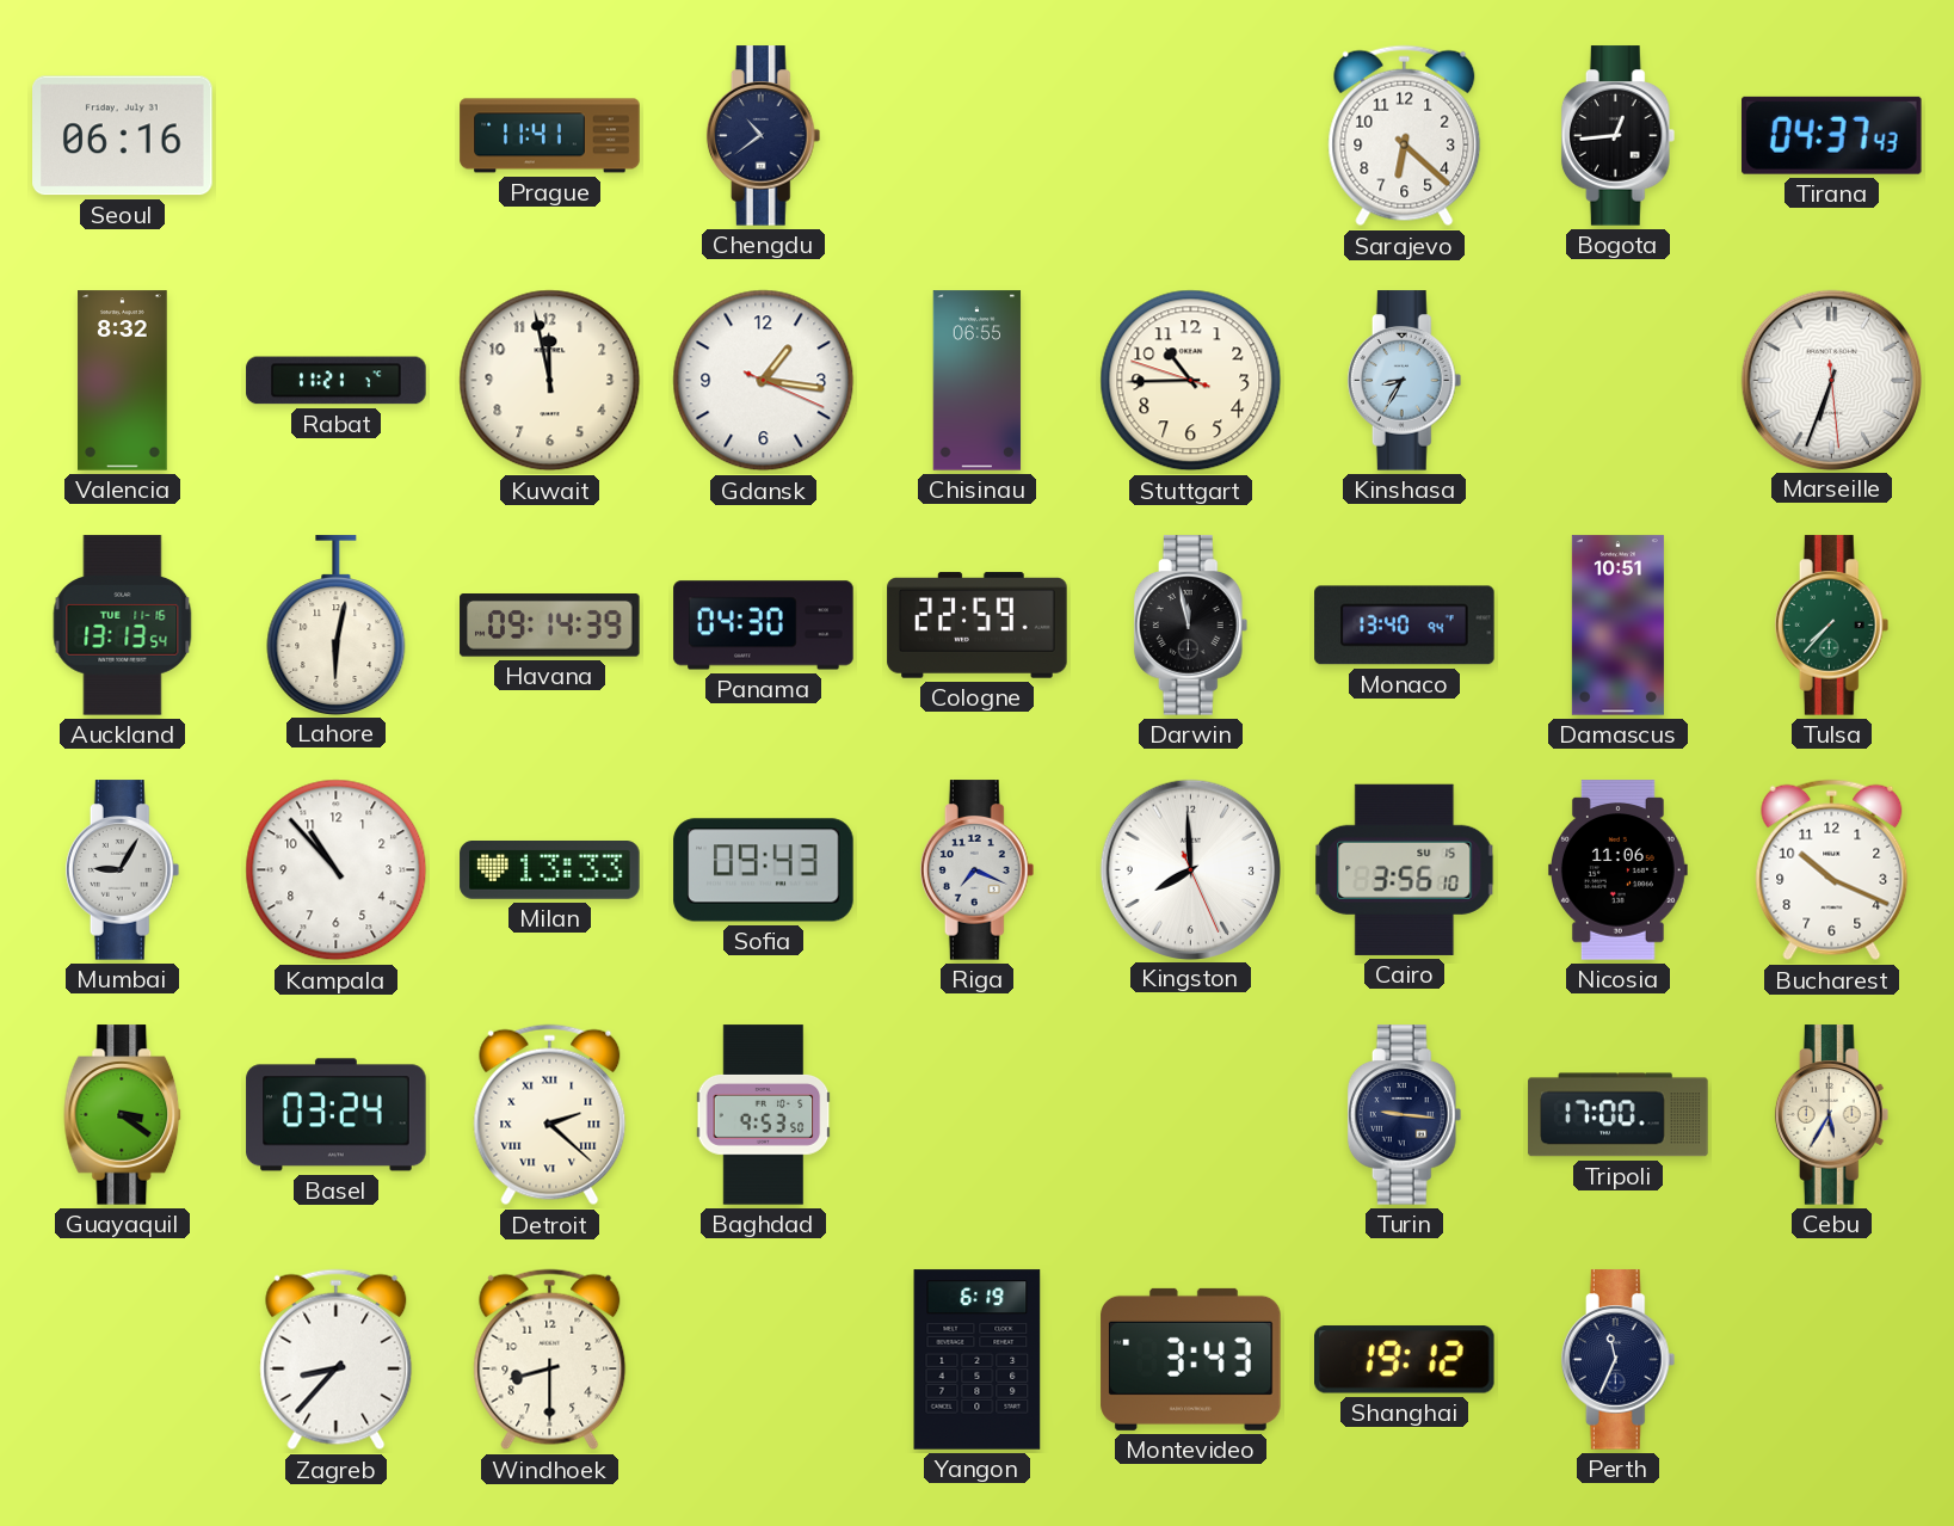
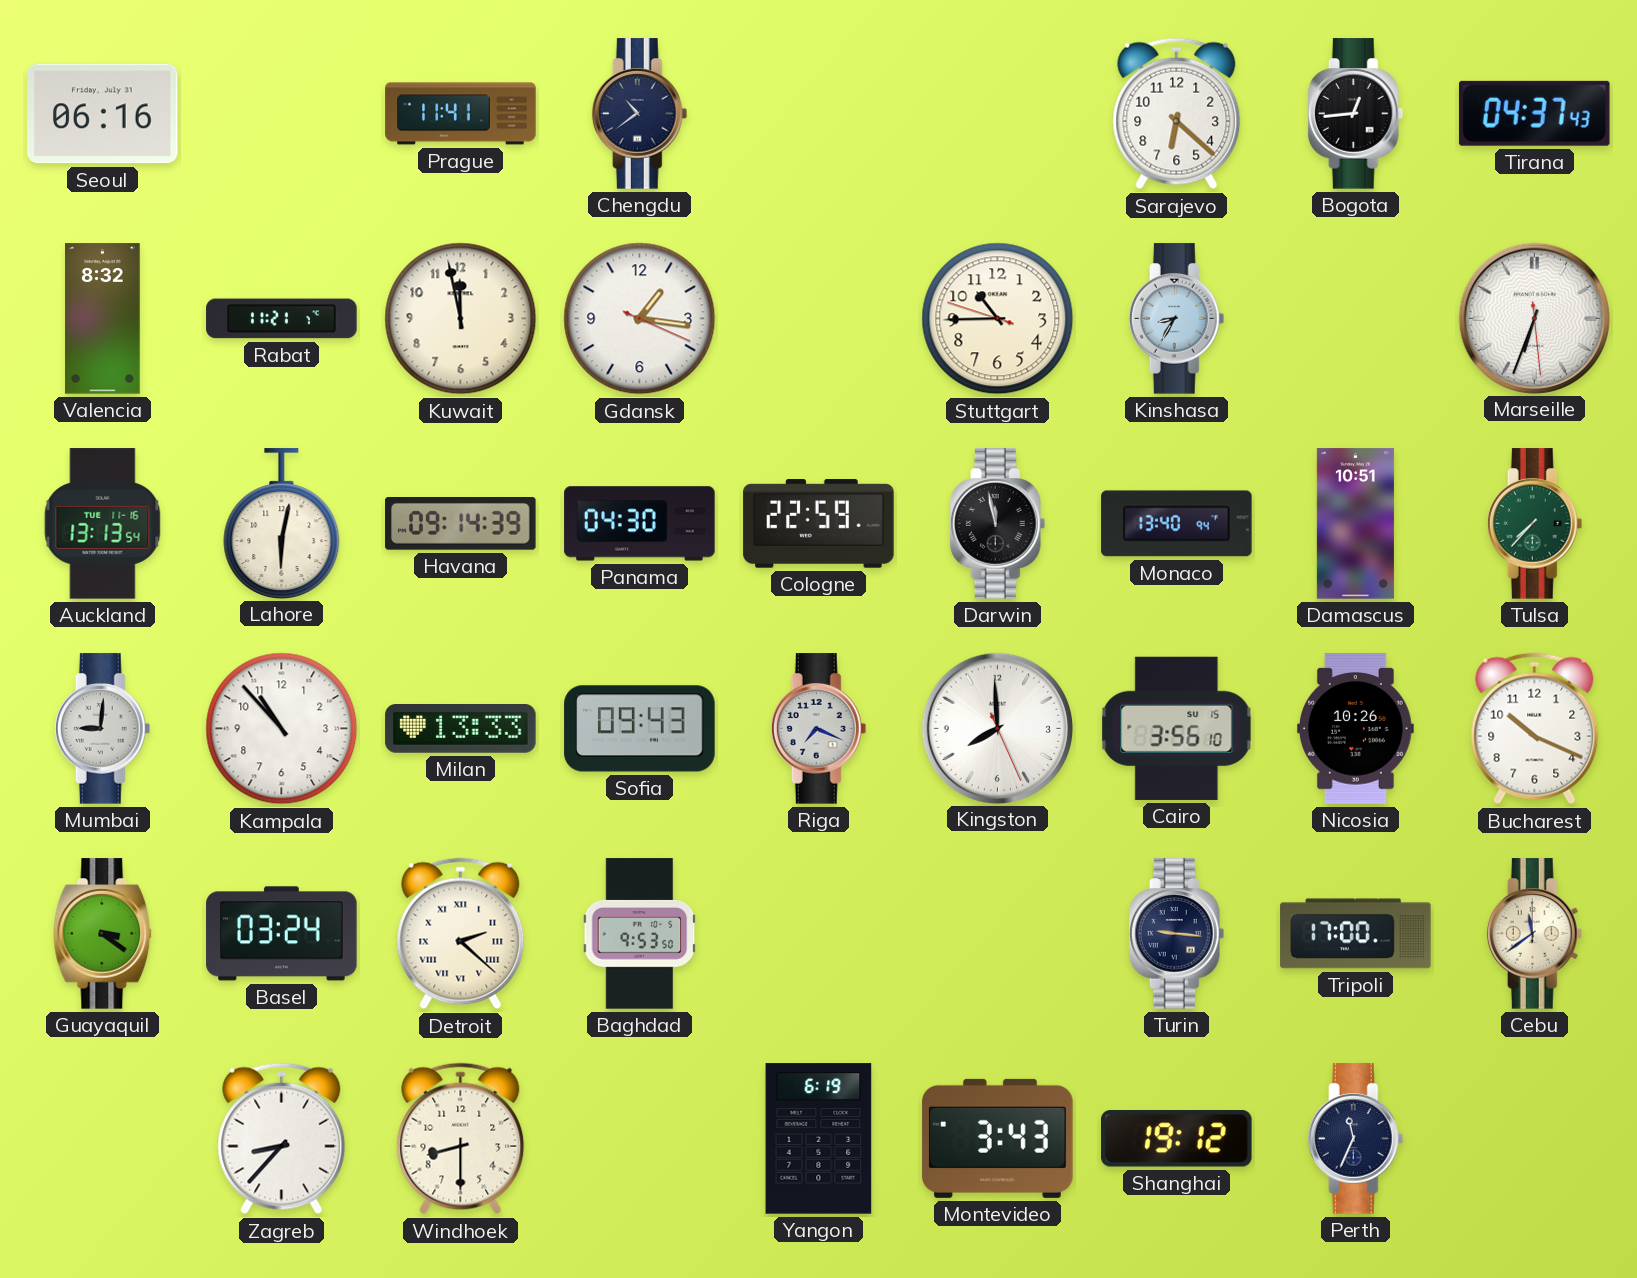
Chisinau: 06:55 -> none (978, 381)
Mumbai: 9:05 -> 9:01 (103, 729)
Nicosia: 11:06 -> 10:26 (1355, 729)
Cebu: 5:35 -> 11:39 (1535, 934)
